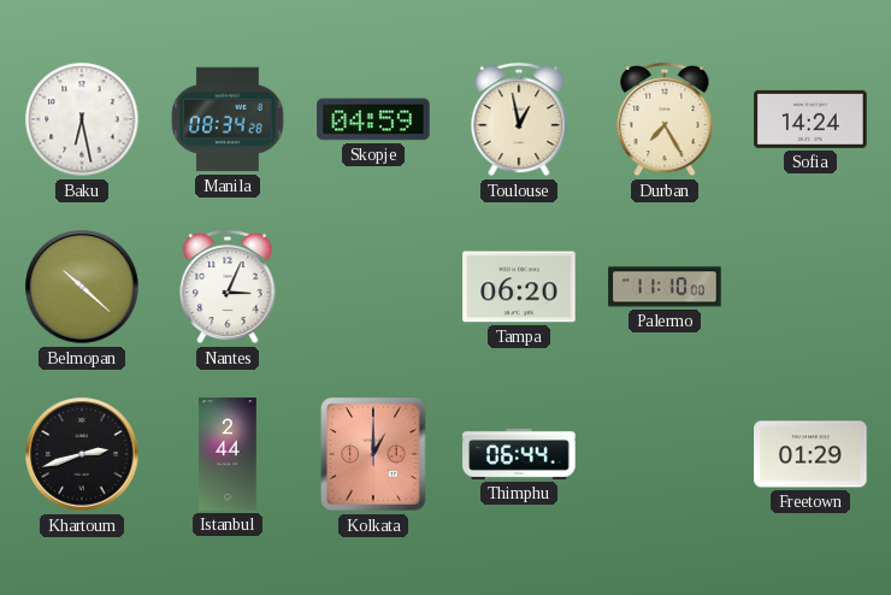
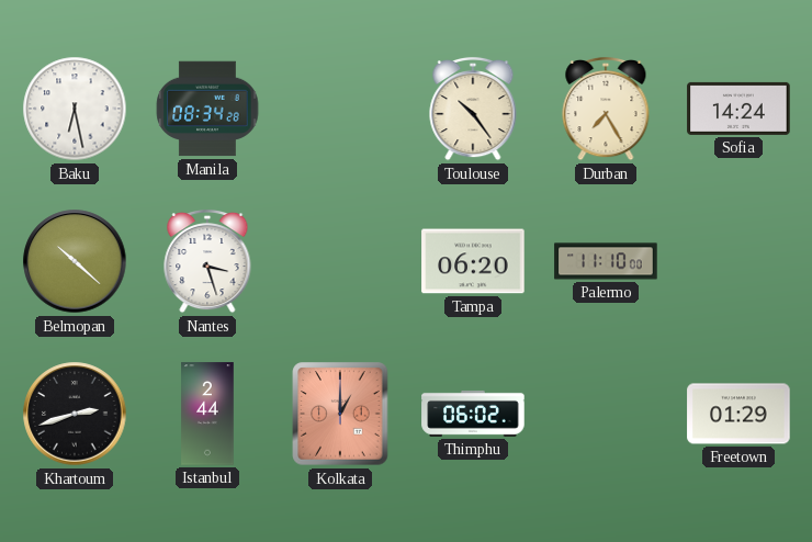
Skopje: 04:59 -> none (373, 119)
Toulouse: 12:58 -> 10:24 (473, 109)
Nantes: 3:04 -> 3:27 (207, 261)
Thimphu: 06:44 -> 06:02 (473, 414)
